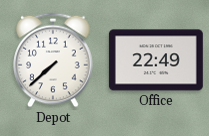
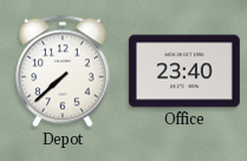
Office: 22:49 -> 23:40 (184, 71)
